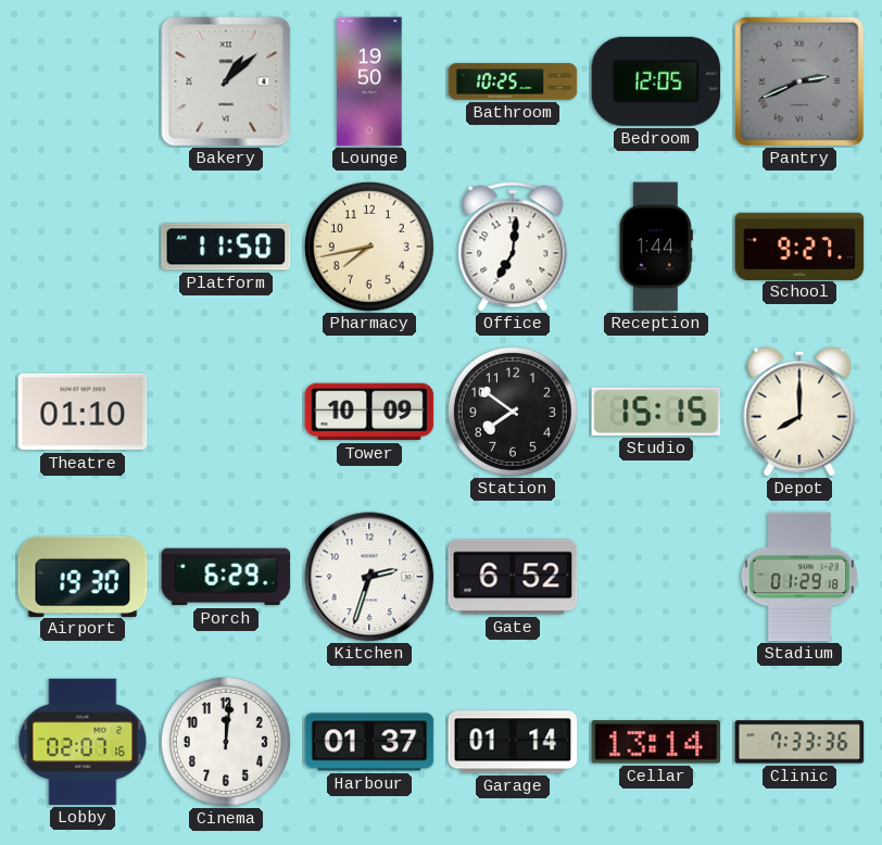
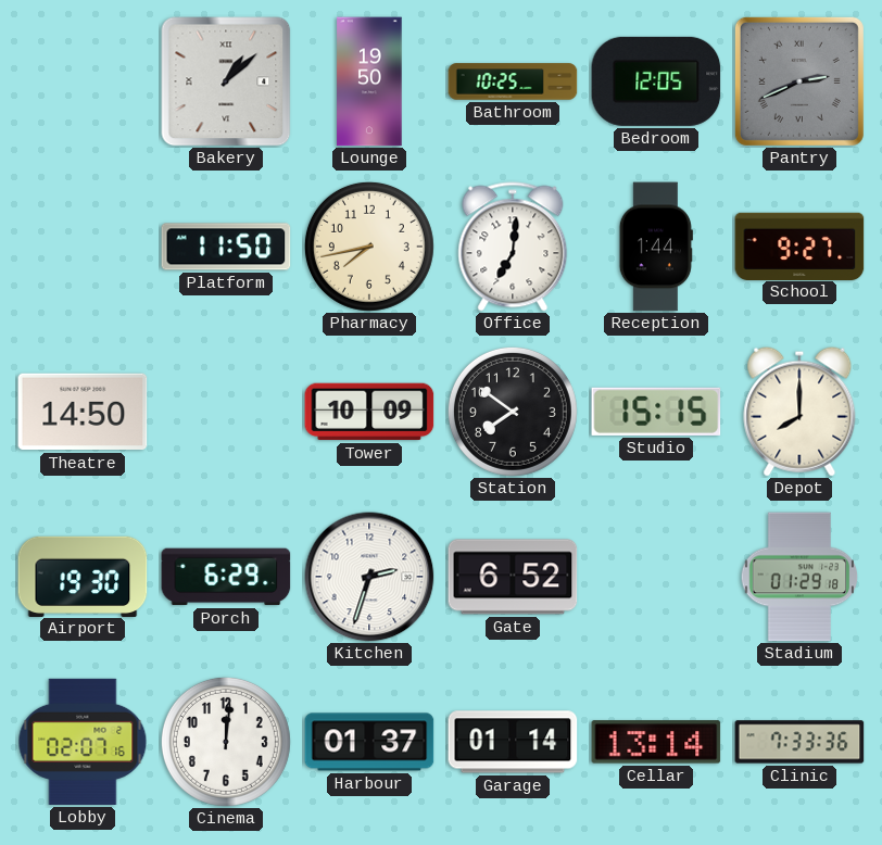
Theatre: 01:10 -> 14:50 (83, 412)
